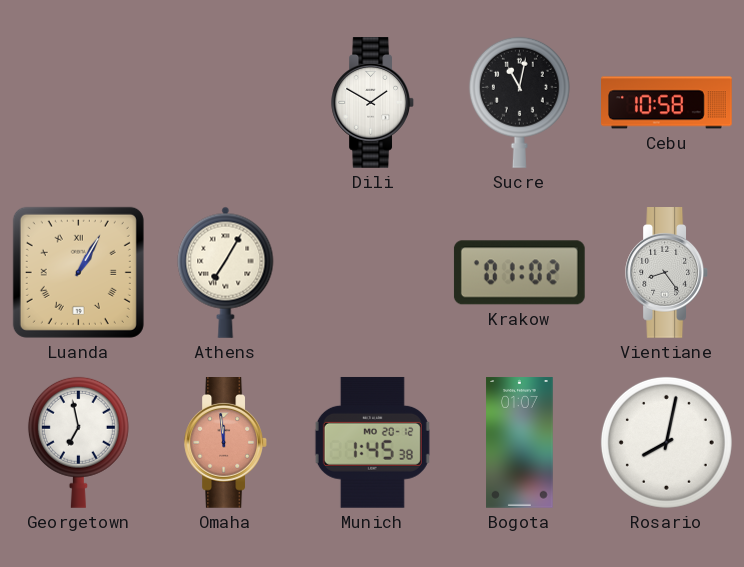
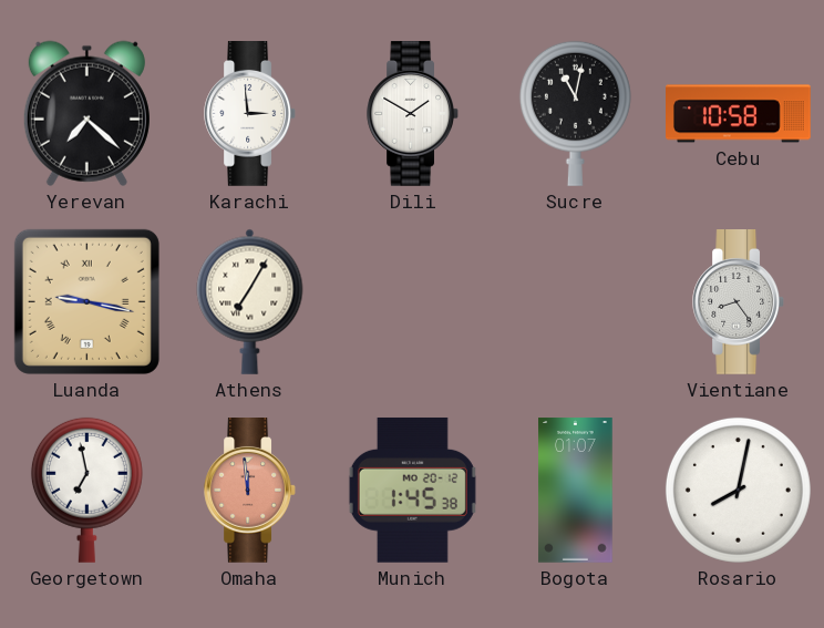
Yerevan: none -> 7:22 (86, 113)
Karachi: none -> 2:59 (249, 114)
Luanda: 1:05 -> 9:17 (86, 301)
Krakow: 01:02 -> none (519, 273)
